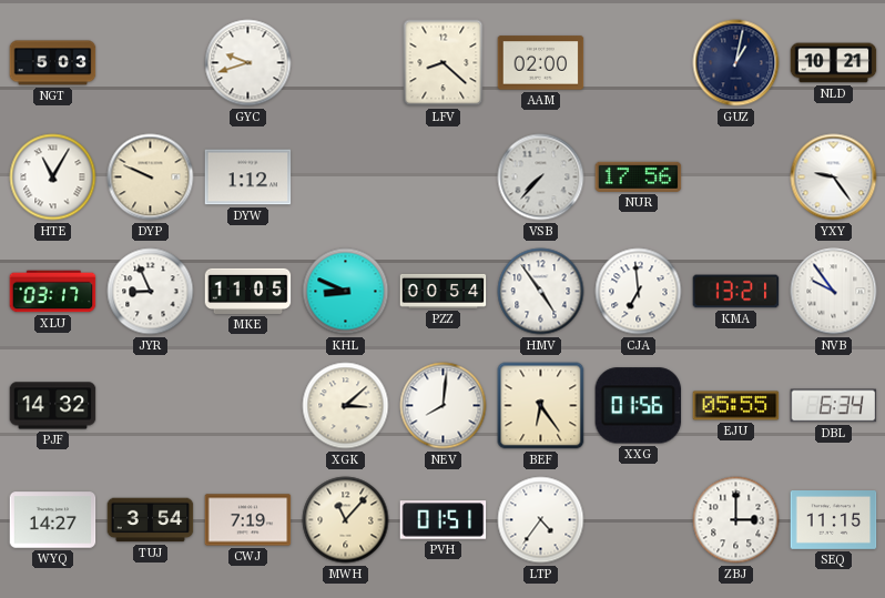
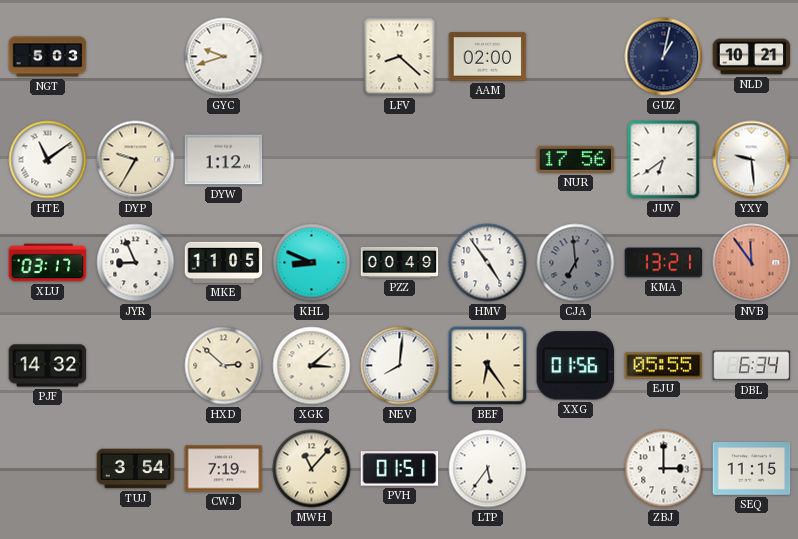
HTE: 11:05 -> 11:09 (48, 160)
DYP: 9:49 -> 9:35 (136, 160)
VSB: 7:37 -> none (541, 178)
JUV: none -> 6:39 (664, 160)
YXY: 9:24 -> 9:29 (752, 160)
PZZ: 00:54 -> 00:49 (400, 262)
CJA dial: white -> grey (576, 263)
NVB: 9:54 -> 11:54 (752, 263)
NVB dial: white -> salmon (752, 263)
HXD: none -> 2:52 (224, 366)
WYQ: 14:27 -> none (53, 520)
LTP: 4:36 -> 5:36 (488, 469)
